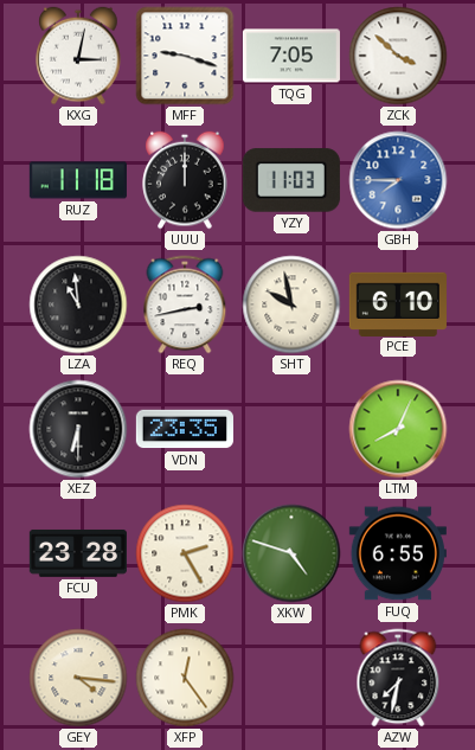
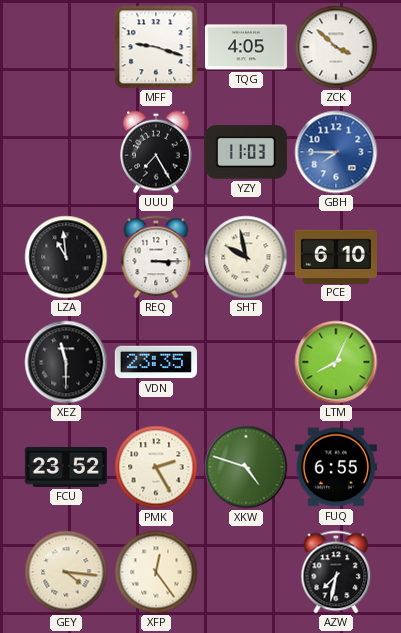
KXG: 3:02 -> none (78, 56)
TQG: 7:05 -> 4:05 (246, 47)
RUZ: 11:18 -> none (78, 180)
UUU: 12:00 -> 7:25 (156, 152)
REQ: 2:43 -> 3:15 (156, 257)
XEZ: 6:30 -> 11:30 (66, 362)
FCU: 23:28 -> 23:52 (66, 467)
